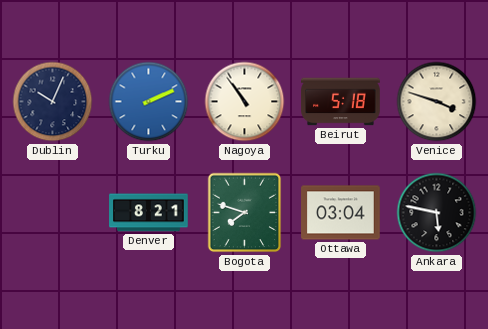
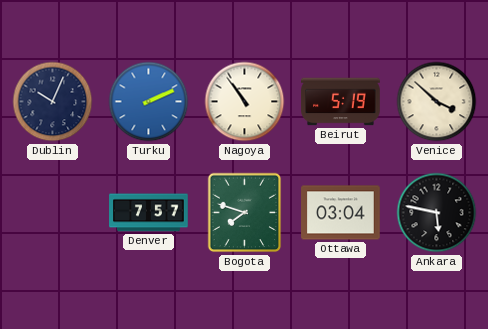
Beirut: 5:18 -> 5:19 (341, 102)
Venice: 3:48 -> 3:52 (437, 102)
Denver: 8:21 -> 7:57 (149, 213)
